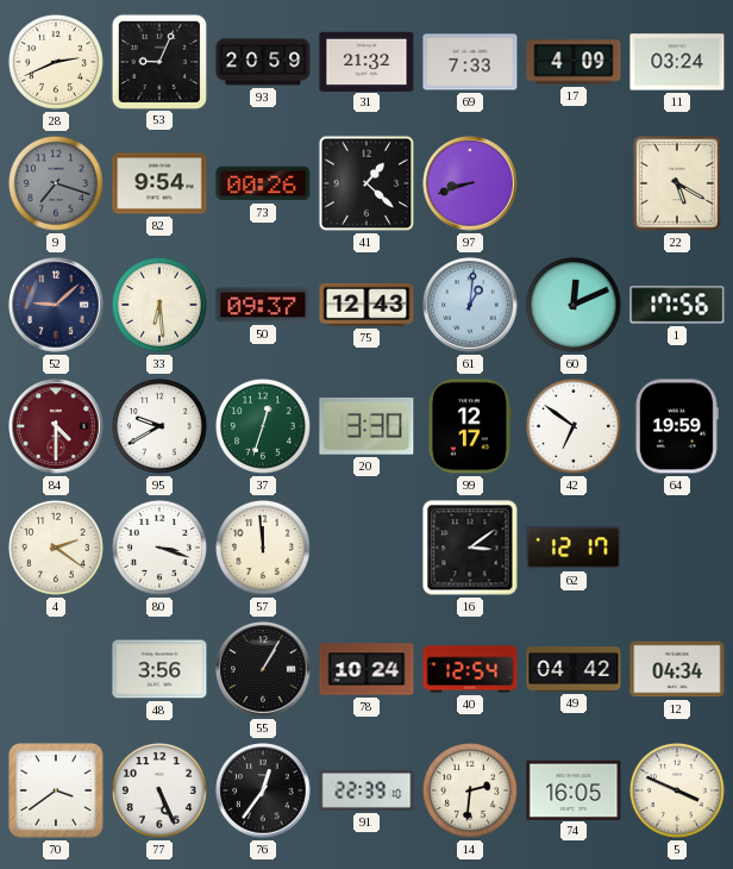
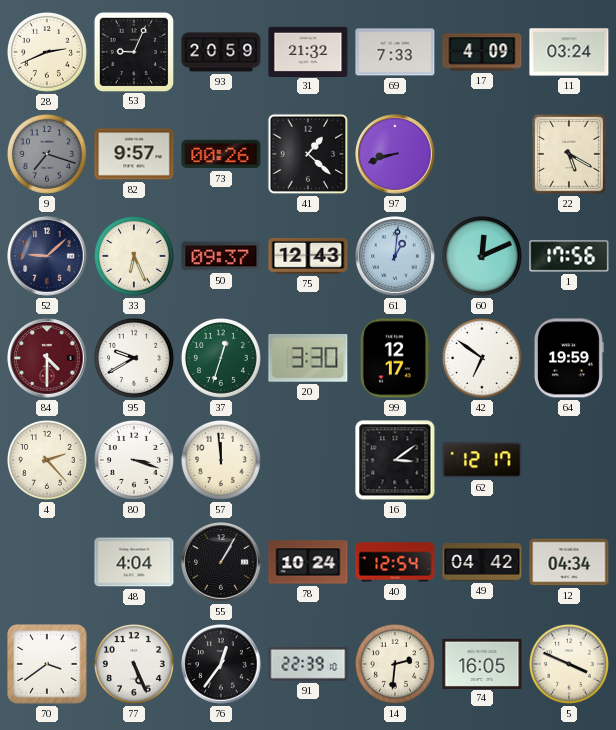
82: 9:54 -> 9:57 (134, 154)
33: 6:29 -> 6:26 (134, 256)
4: 2:21 -> 2:23 (47, 460)
48: 3:56 -> 4:04 (134, 562)
